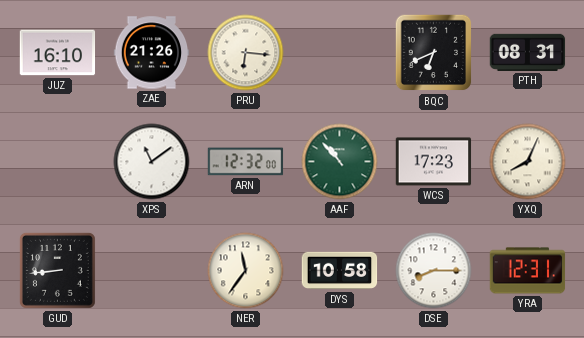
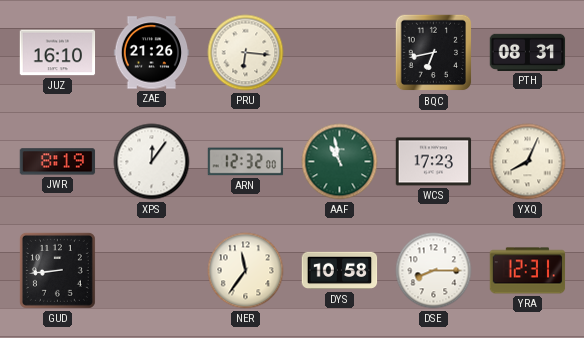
BQC: 6:41 -> 6:43 (434, 53)
JWR: none -> 8:19 (58, 162)
XPS: 11:09 -> 12:06 (152, 162)
AAF: 10:53 -> 10:58 (340, 162)
